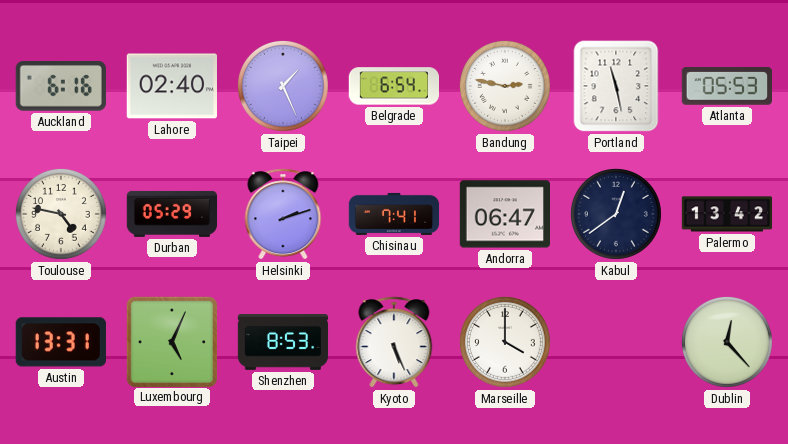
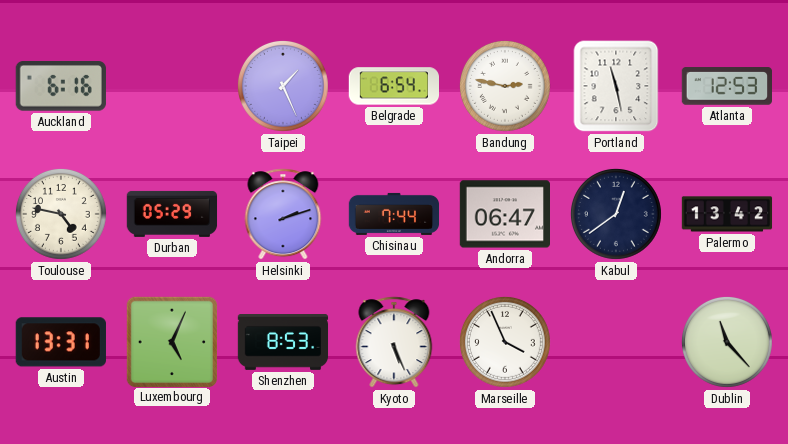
Lahore: 02:40 -> none (171, 86)
Atlanta: 05:53 -> 12:53 (726, 86)
Chisinau: 7:41 -> 7:44 (394, 214)
Marseille: 4:00 -> 3:56 (505, 342)
Dublin: 12:23 -> 11:23 (727, 342)
